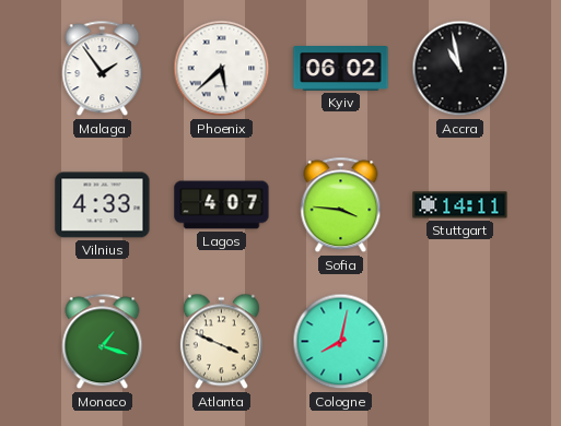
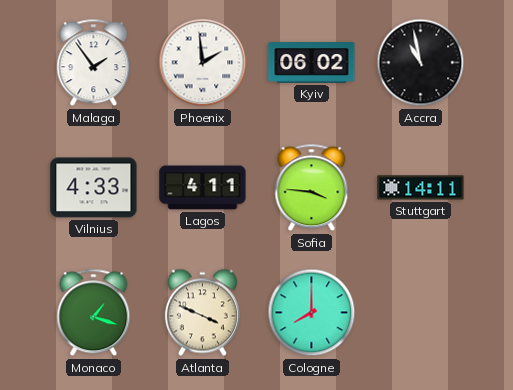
Phoenix: 5:38 -> 1:59 (203, 63)
Lagos: 4:07 -> 4:11 (203, 188)
Cologne: 8:02 -> 8:00 (312, 313)
